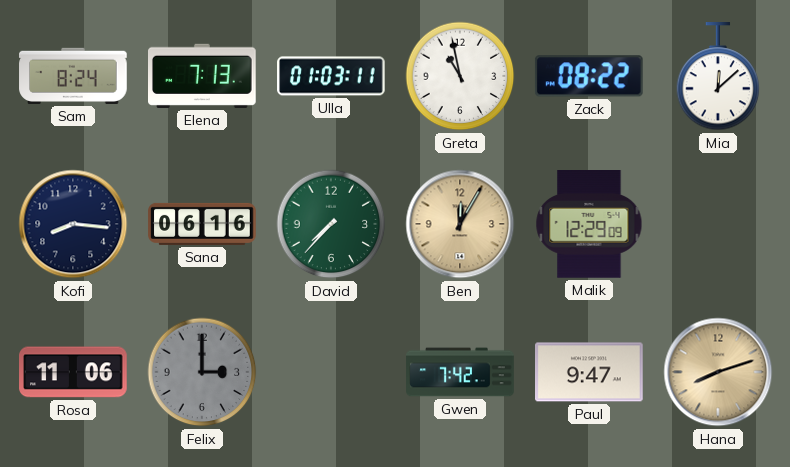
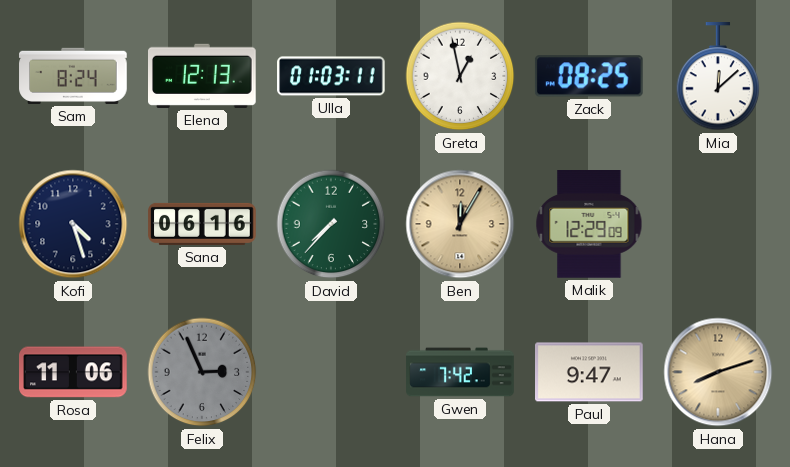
Elena: 7:13 -> 12:13 (203, 76)
Greta: 10:58 -> 12:58 (460, 76)
Zack: 08:22 -> 08:25 (589, 76)
Kofi: 8:16 -> 4:27 (73, 224)
Felix: 3:00 -> 2:56 (202, 372)
